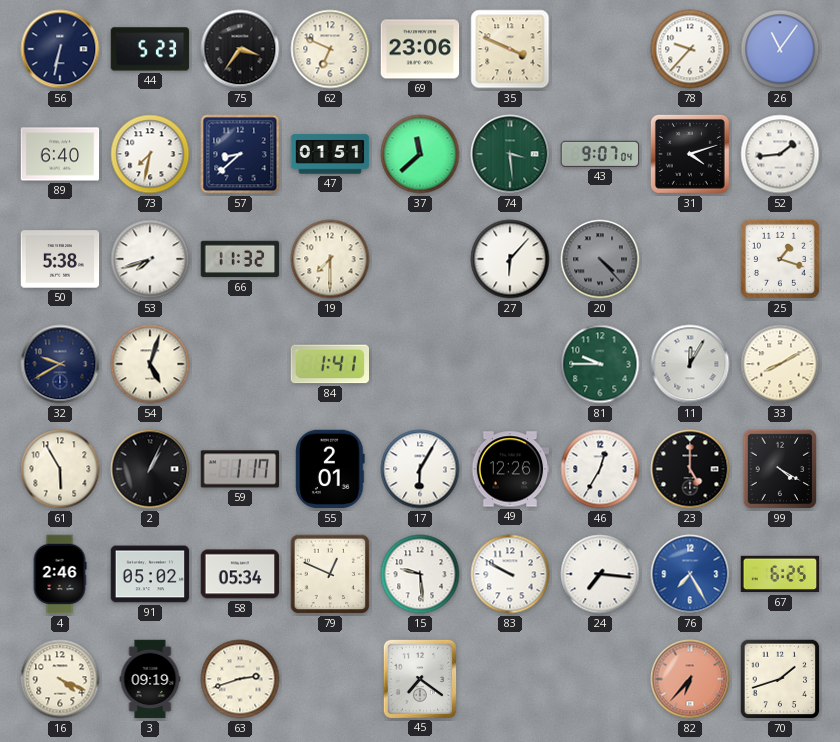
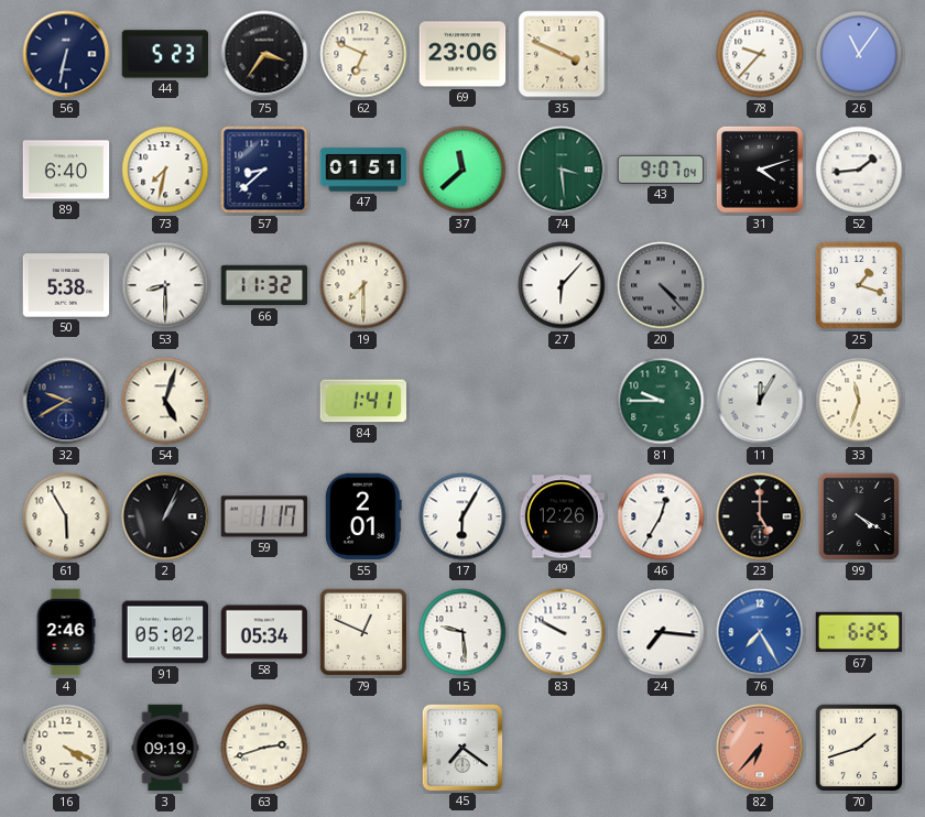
53: 7:42 -> 8:30 (165, 285)
33: 8:10 -> 11:33 (859, 401)
